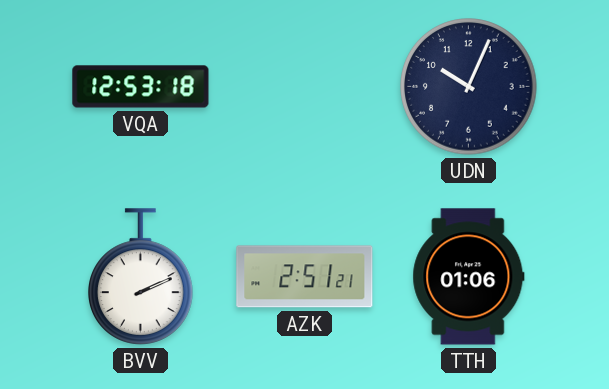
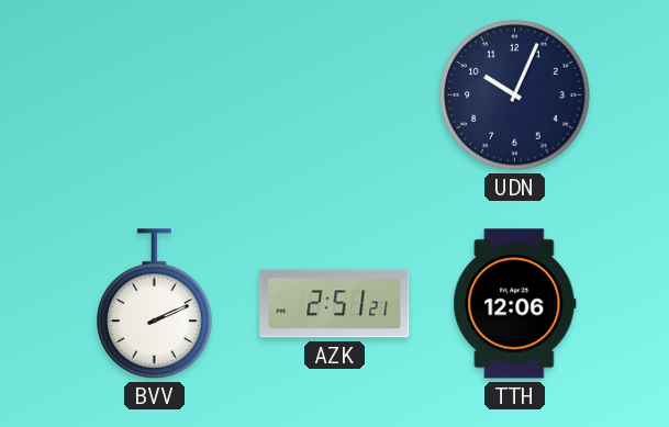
VQA: 12:53 -> none (141, 87)
TTH: 01:06 -> 12:06 (515, 304)
